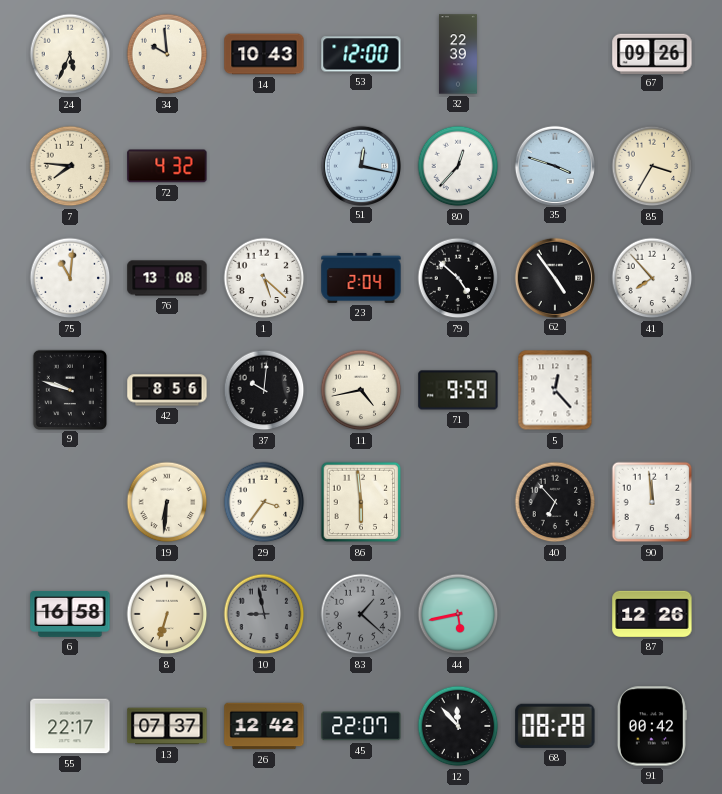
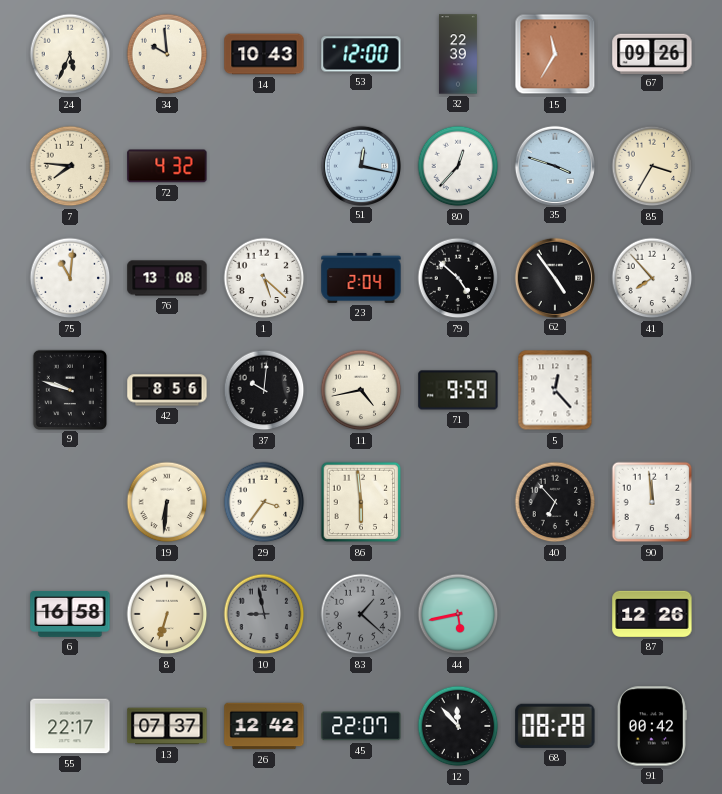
15: none -> 11:35 (555, 54)
